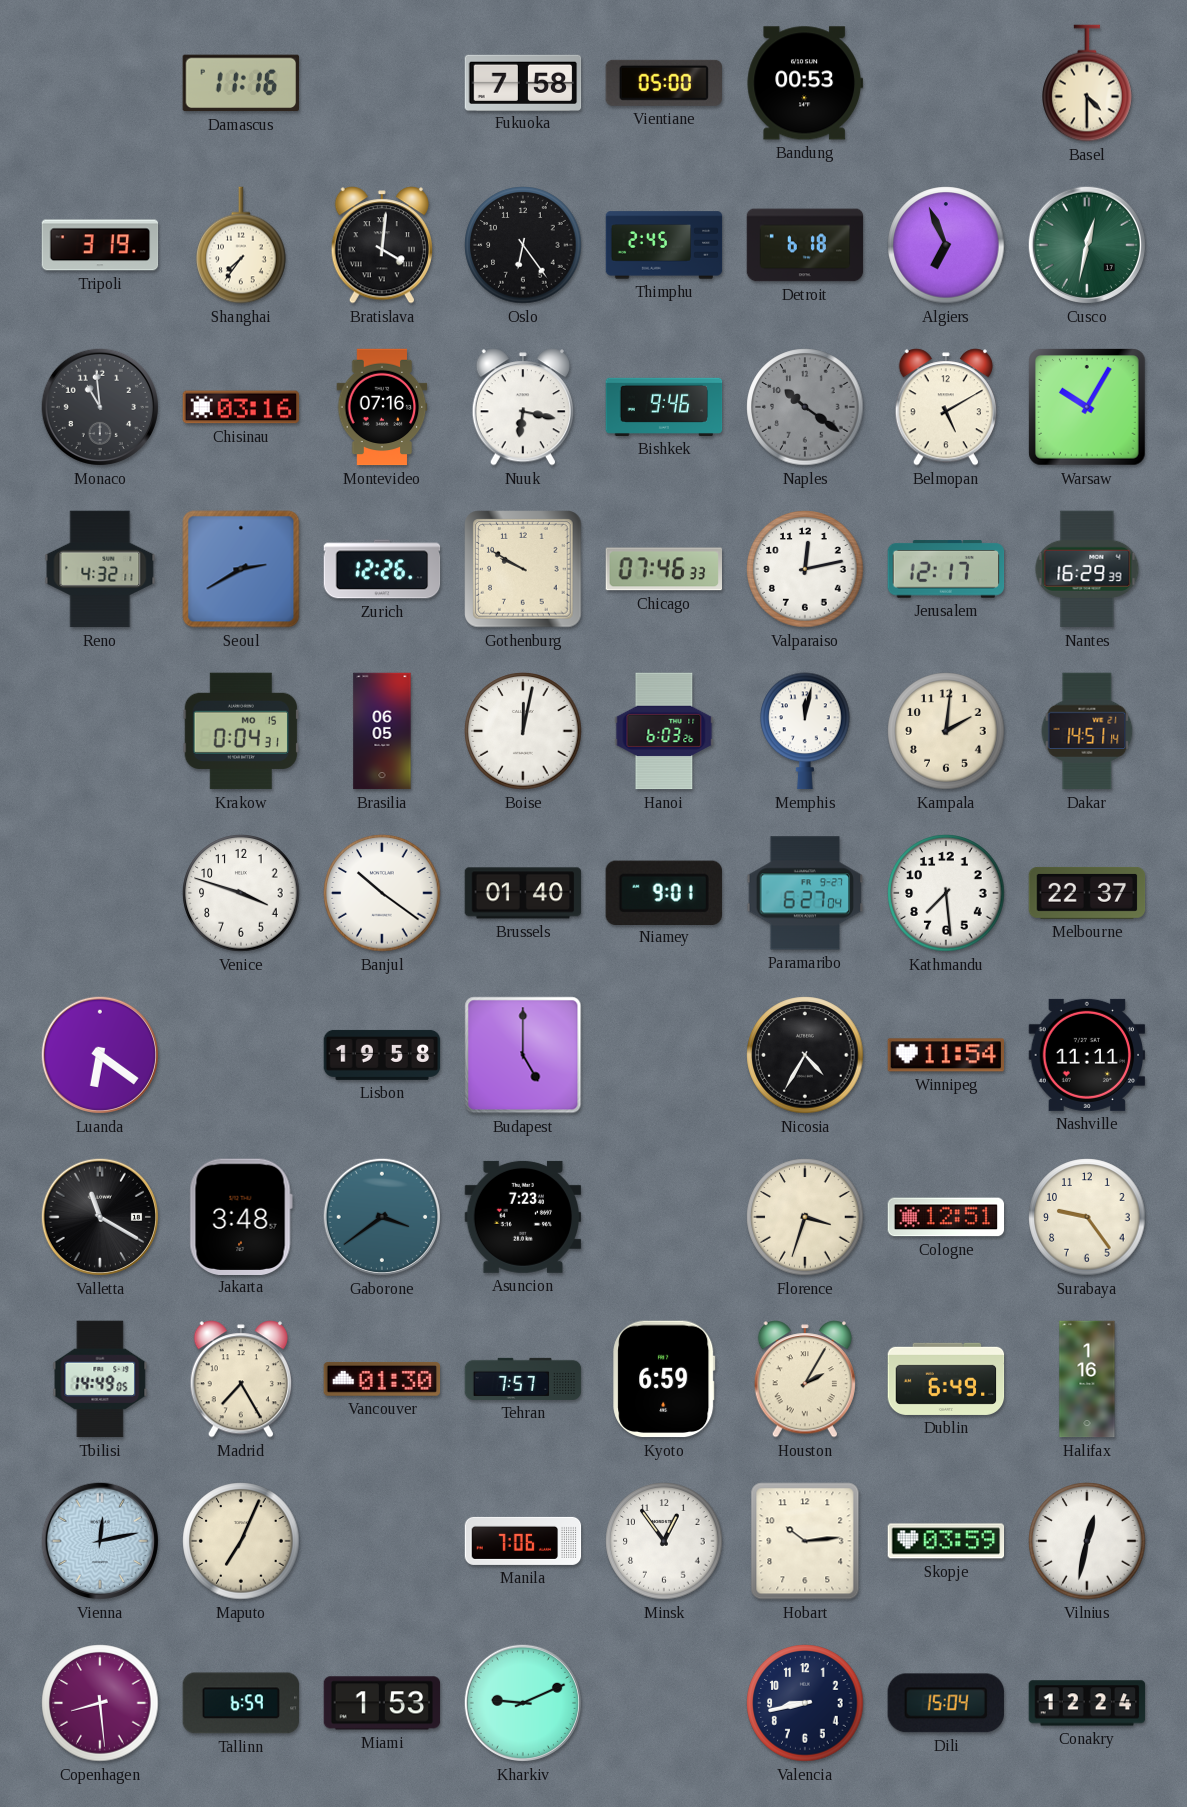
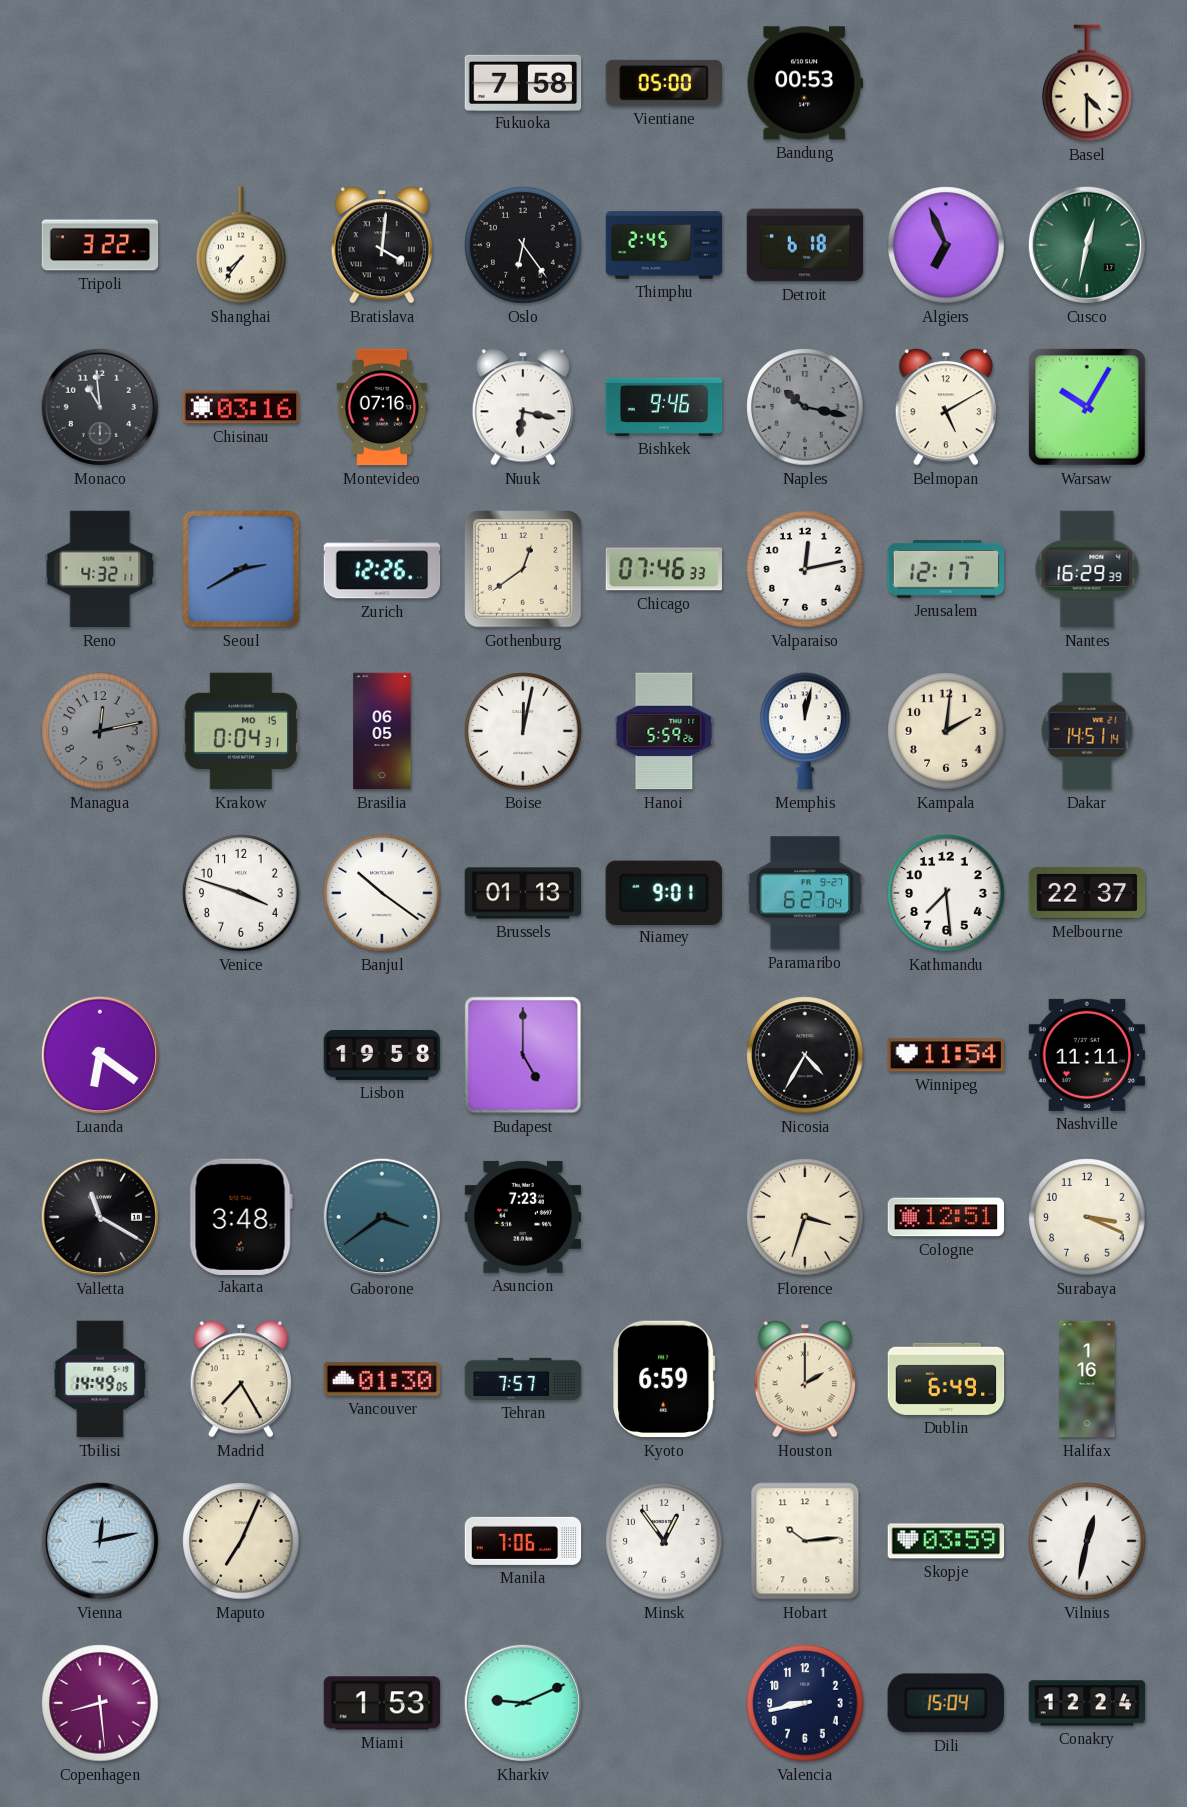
Damascus: 11:16 -> none (240, 83)
Tripoli: 3:19 -> 3:22 (100, 245)
Naples: 10:21 -> 10:17 (805, 407)
Gothenburg: 9:50 -> 12:39 (523, 569)
Managua: none -> 12:13 (100, 731)
Hanoi: 6:03 -> 5:59 (664, 731)
Brussels: 01:40 -> 01:13 (523, 893)
Surabaya: 9:24 -> 3:19 (1087, 1217)
Houston: 2:05 -> 2:00 (805, 1379)
Tallinn: 6:59 -> none (241, 1703)
